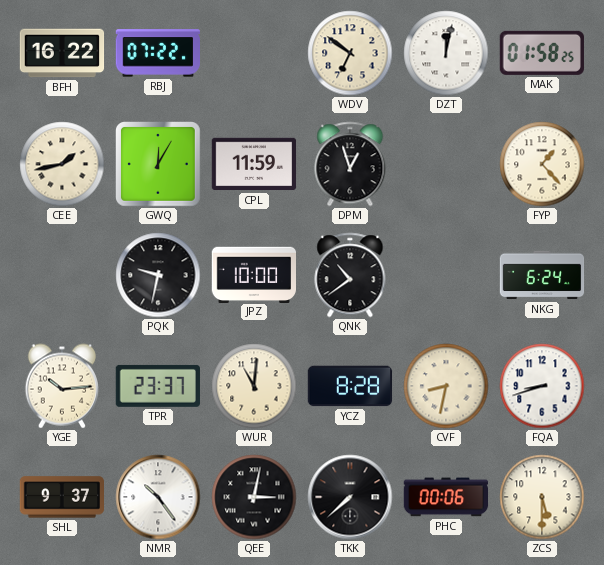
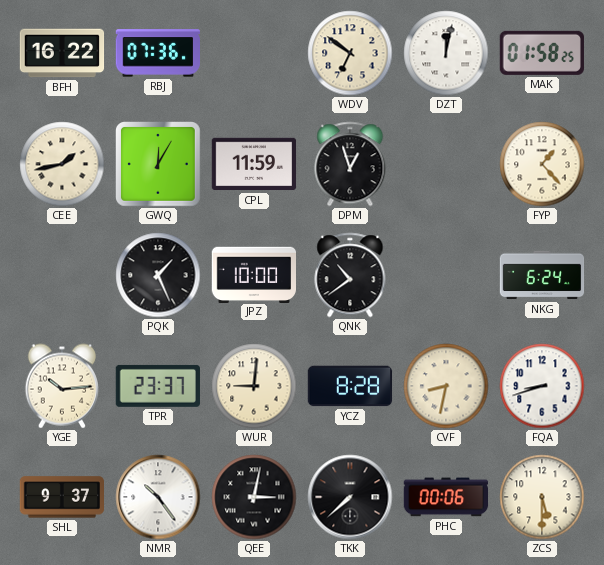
RBJ: 07:22 -> 07:36 (157, 53)
PQK: 9:32 -> 1:26 (158, 275)
WUR: 11:01 -> 9:01 (254, 386)
